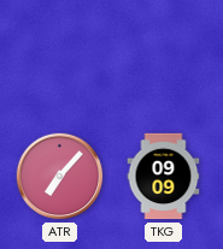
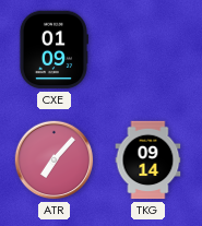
CXE: none -> 01:09 (54, 50)
TKG: 09:09 -> 09:14 (148, 160)
